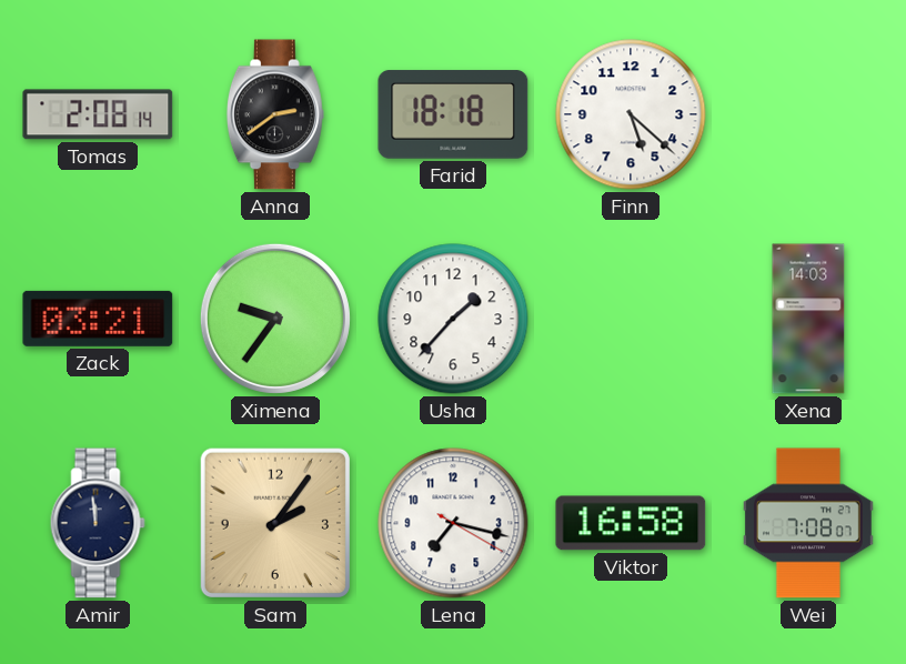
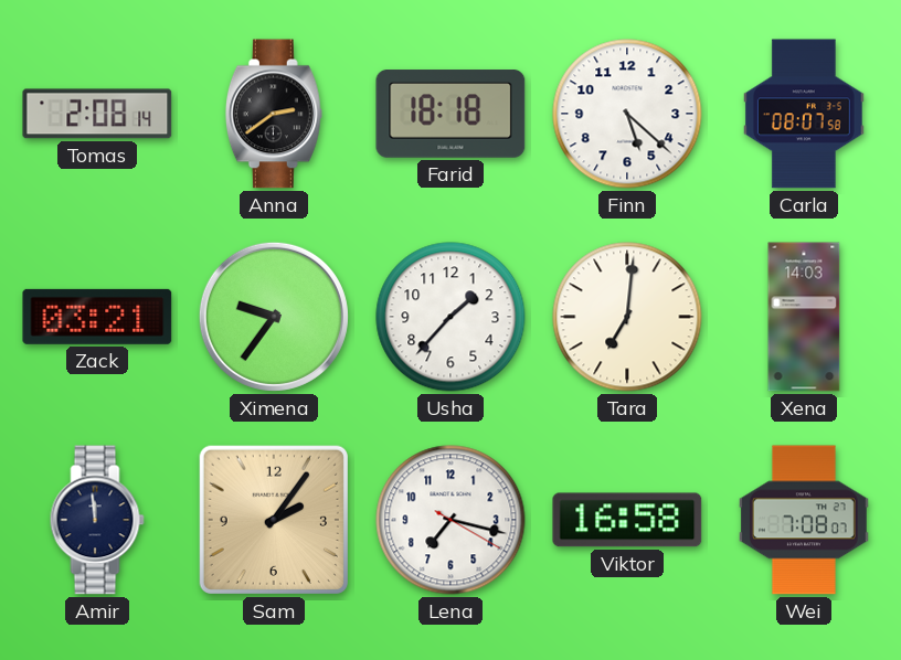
Carla: none -> 08:07 (804, 114)
Tara: none -> 7:01 (627, 317)
